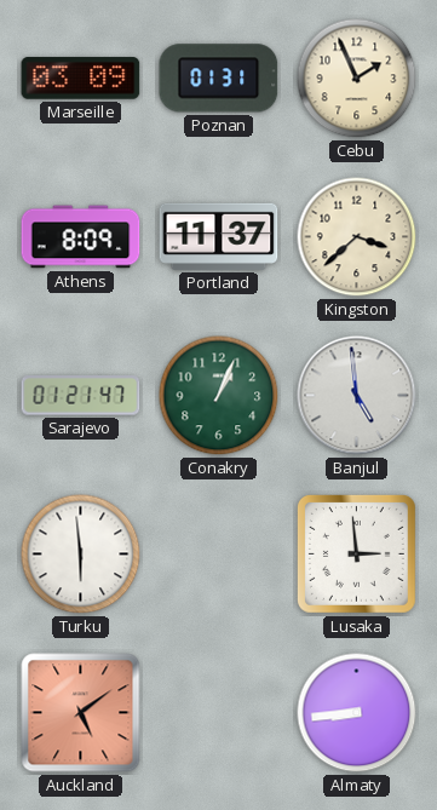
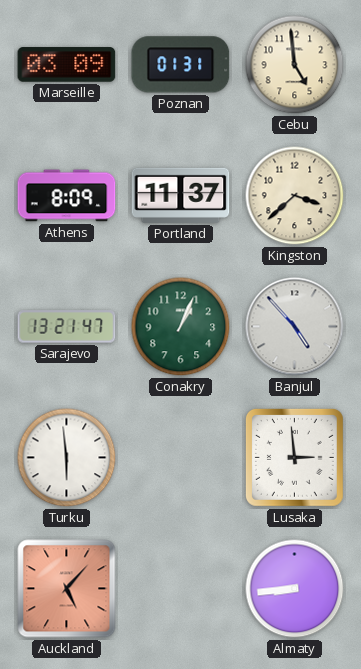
Cebu: 1:56 -> 4:59 (295, 65)
Sarajevo: 01:21 -> 13:21 (67, 327)
Banjul: 4:59 -> 4:53 (295, 327)
Auckland: 5:09 -> 5:07 (67, 589)
